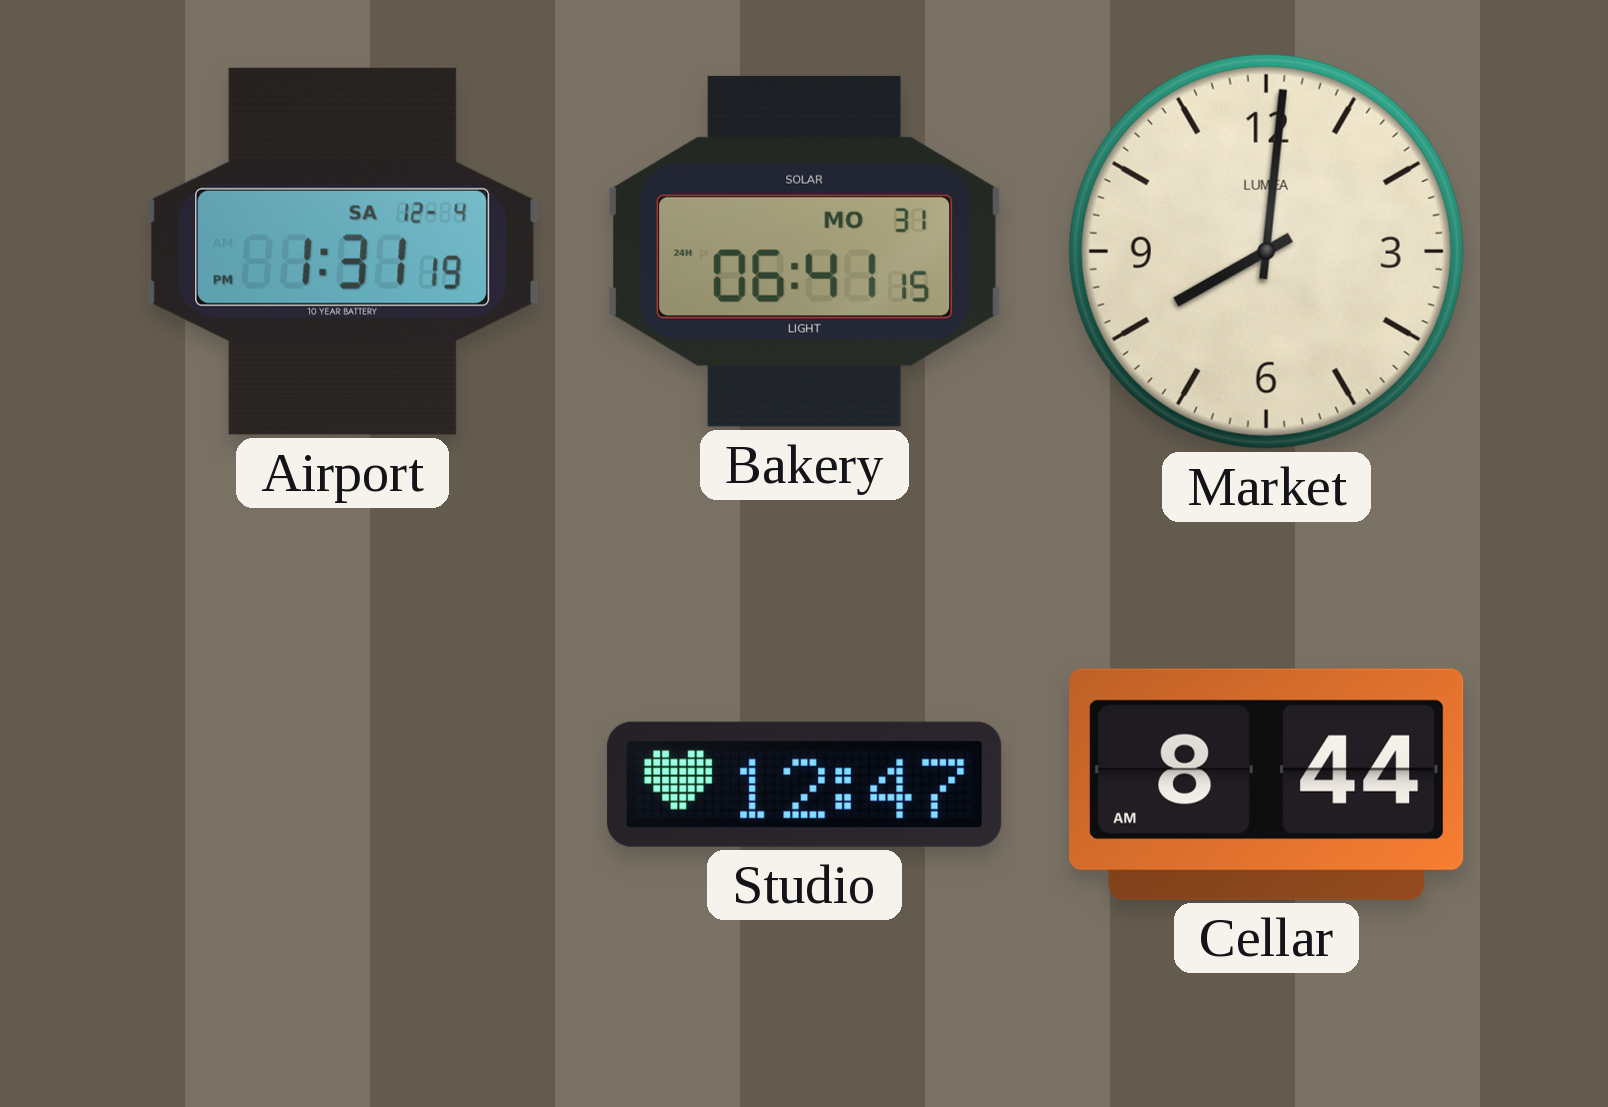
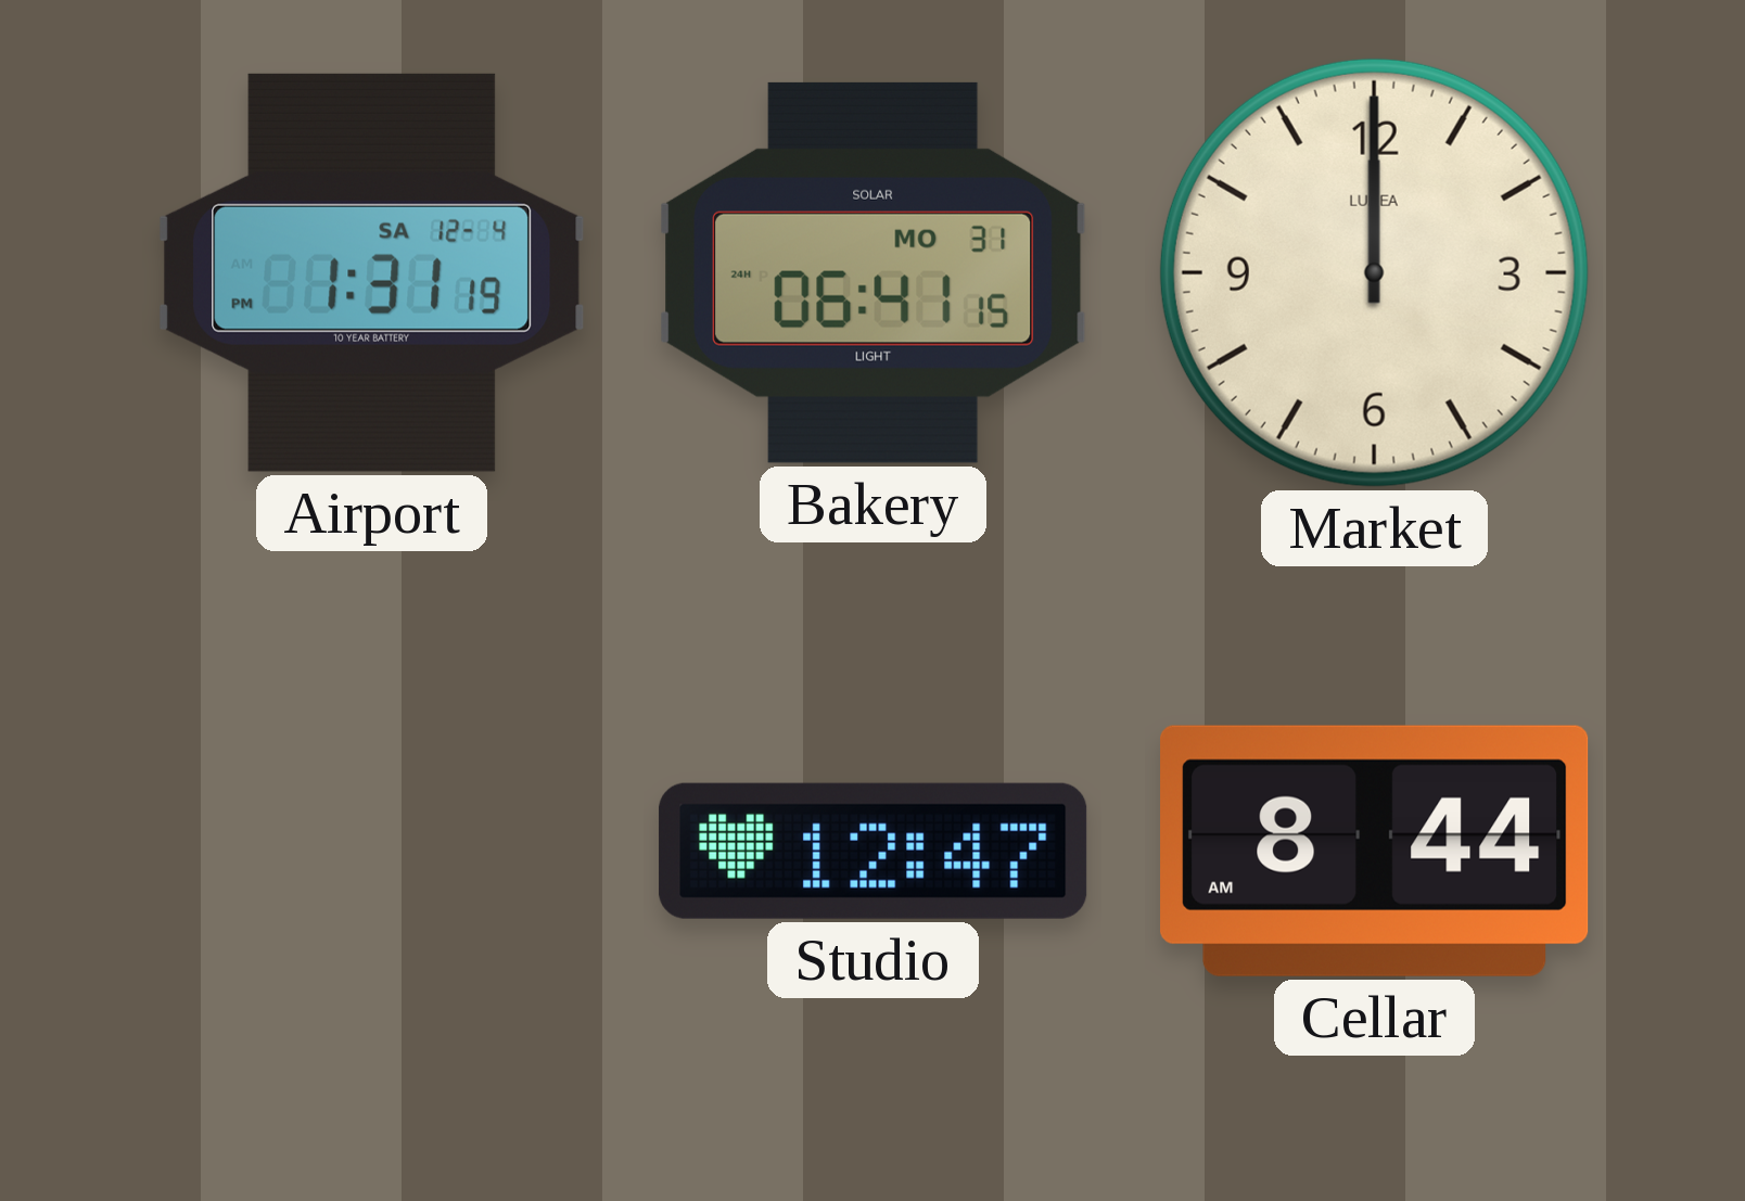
Market: 8:01 -> 12:00 (1374, 272)
